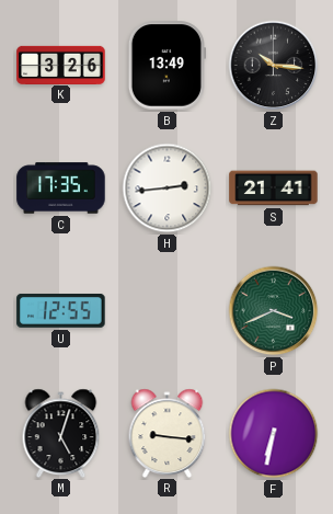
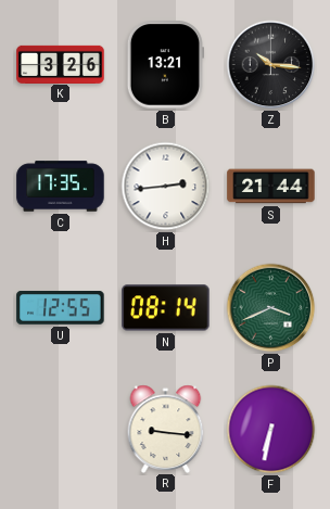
B: 13:49 -> 13:21 (165, 65)
S: 21:41 -> 21:44 (271, 187)
N: none -> 08:14 (166, 308)
M: 5:03 -> none (61, 433)
